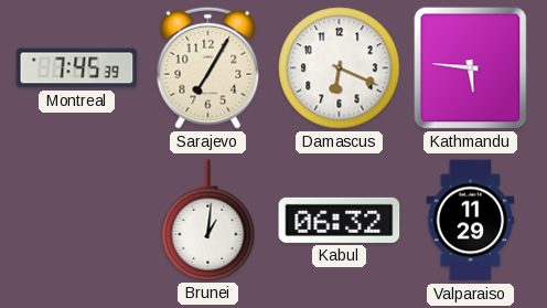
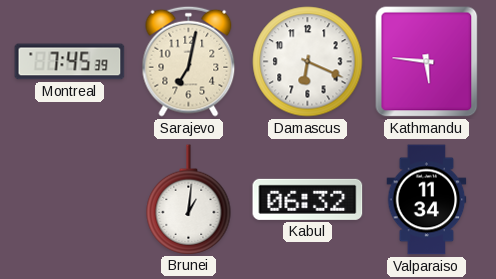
Sarajevo: 7:05 -> 7:02 (189, 61)
Valparaiso: 11:29 -> 11:34 (427, 200)
